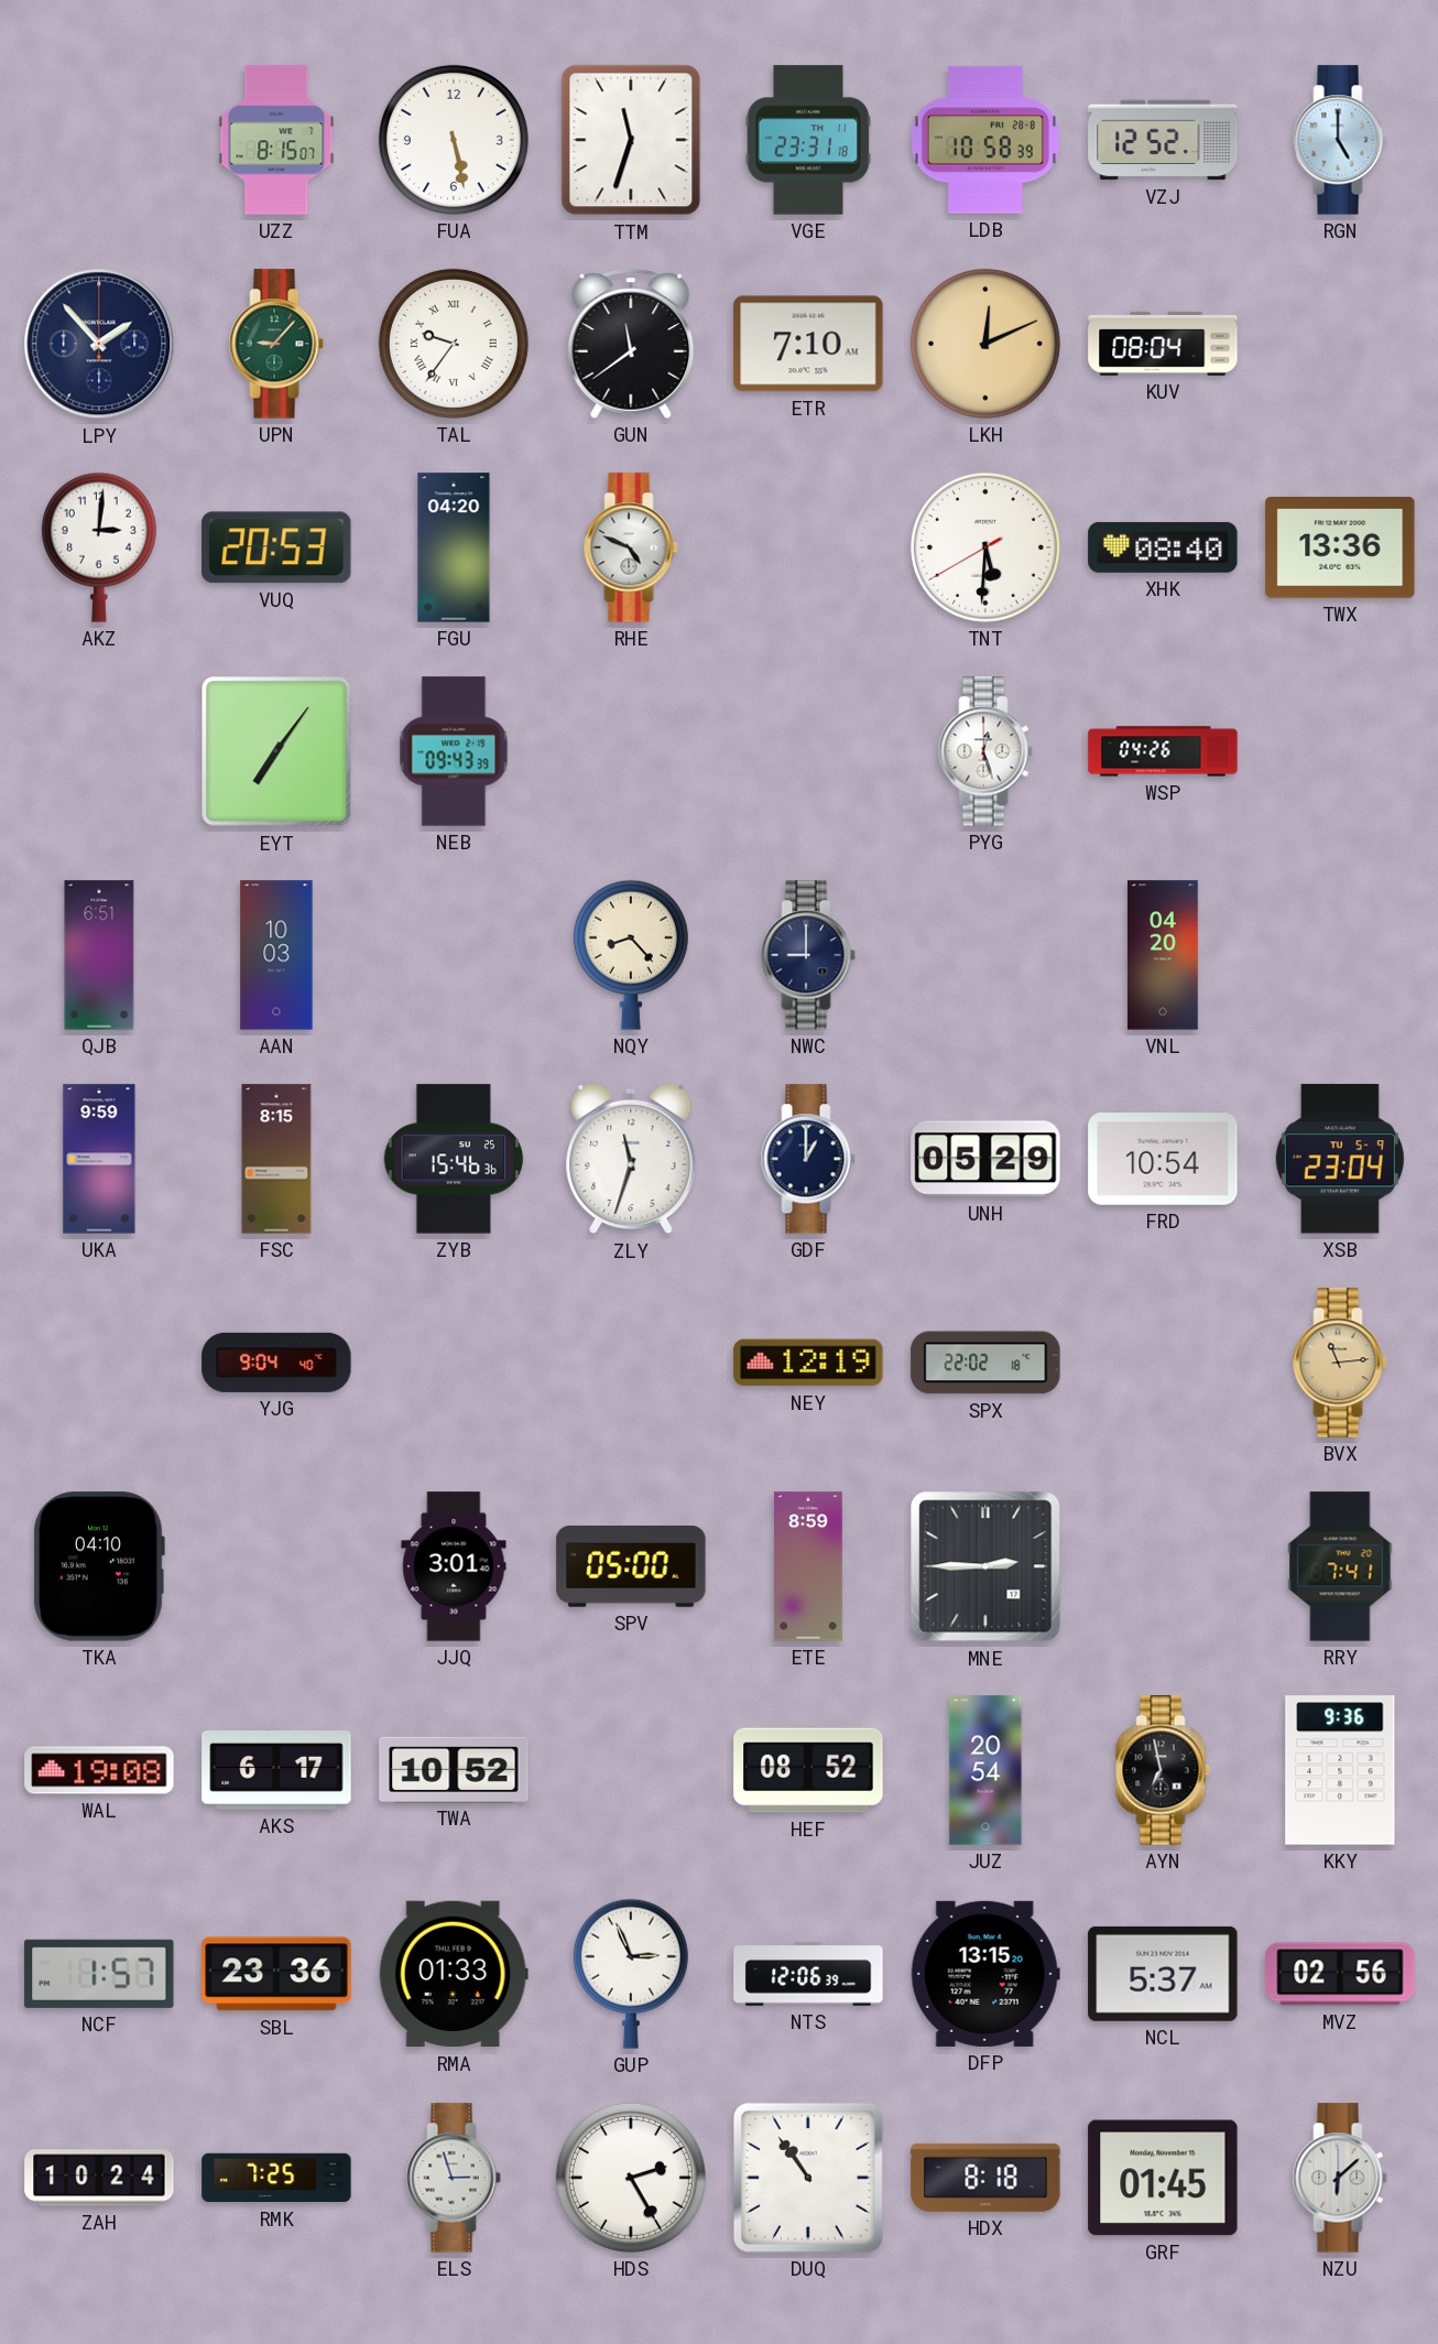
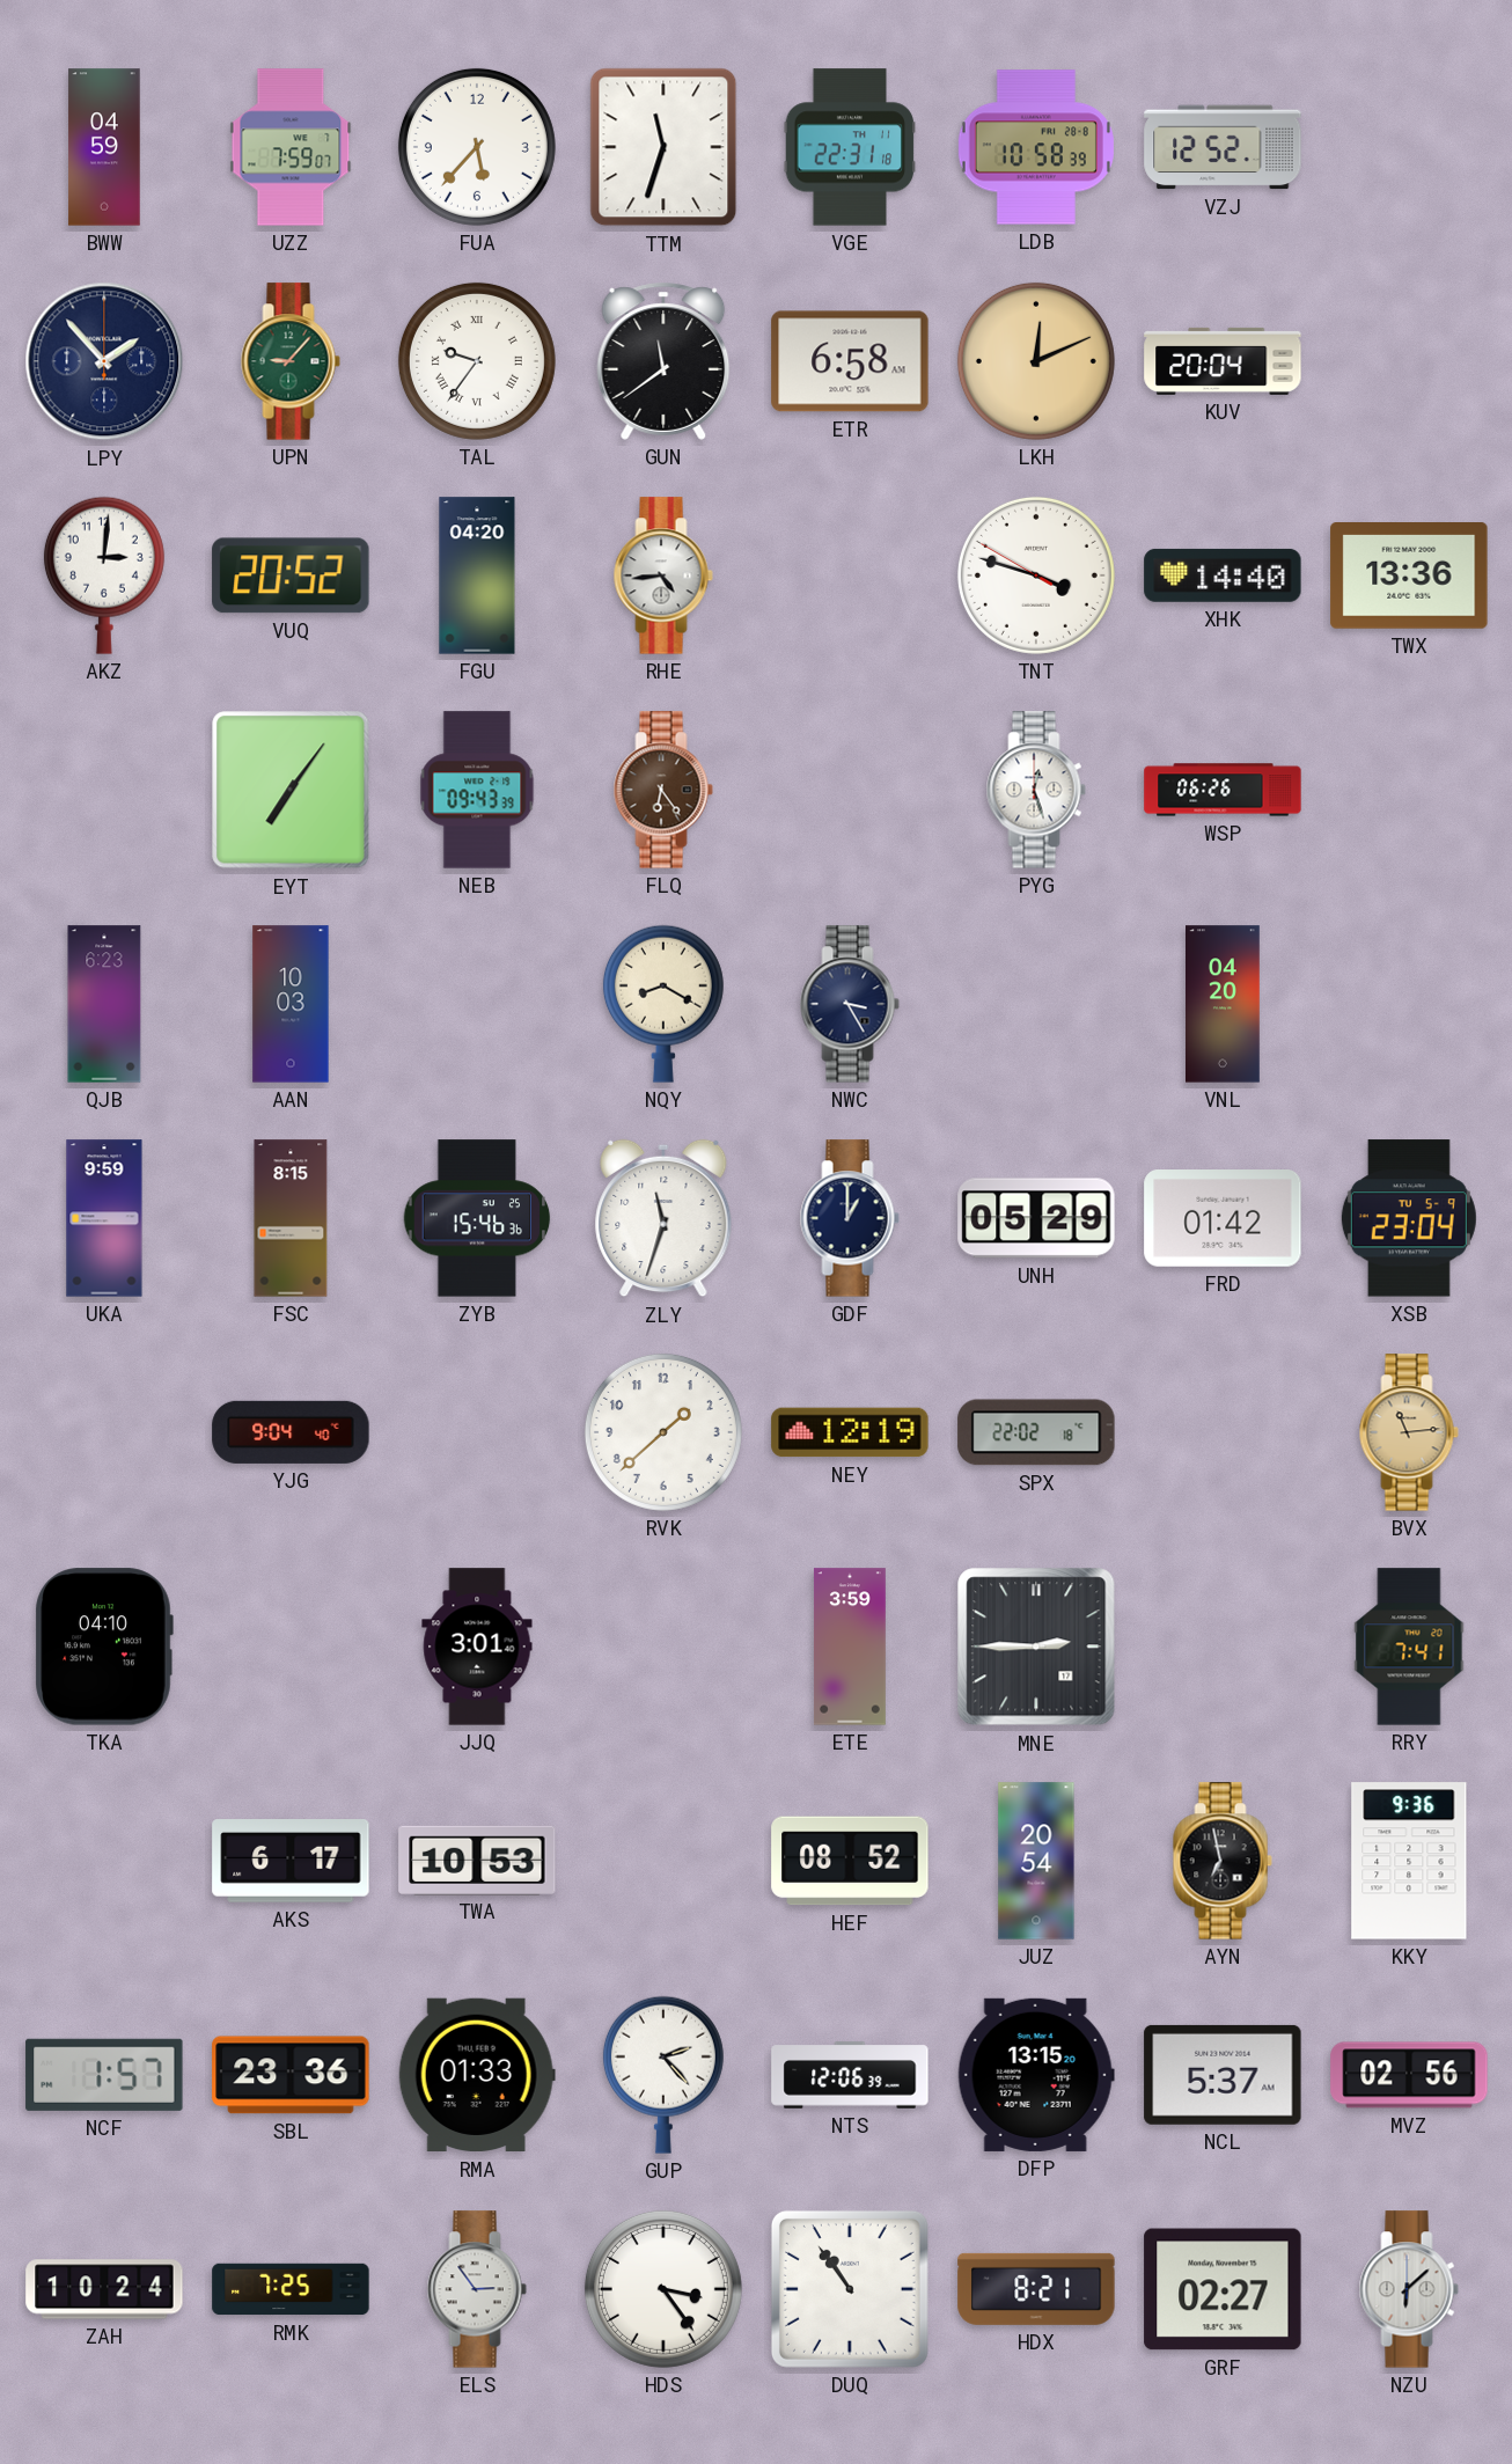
BWW: none -> 04:59 (104, 147)
UZZ: 8:15 -> 7:59 (291, 147)
FUA: 5:28 -> 5:37 (477, 147)
VGE: 23:31 -> 22:31 (850, 147)
RGN: 5:00 -> none (1340, 140)
ETR: 7:10 -> 6:58 (850, 361)
KUV: 08:04 -> 20:04 (1223, 361)
VUQ: 20:53 -> 20:52 (291, 575)
RHE: 4:49 -> 4:44 (663, 575)
TNT: 5:30 -> 3:47 (1036, 575)
XHK: 08:40 -> 14:40 (1223, 575)
FLQ: none -> 6:24 (663, 790)
WSP: 04:26 -> 06:26 (1223, 790)
QJB: 6:51 -> 6:23 (104, 1004)
NQY: 8:23 -> 8:20 (663, 1004)
NWC: 9:00 -> 3:25 (850, 1004)
FRD: 10:54 -> 01:42 (1223, 1219)
RVK: none -> 1:38 (663, 1432)
SPV: 05:00 -> none (631, 1566)
ETE: 8:59 -> 3:59 (850, 1647)
WAL: 19:08 -> none (99, 1770)
TWA: 10:52 -> 10:53 (477, 1860)
GUP: 2:56 -> 2:23 (663, 2075)
ELS: 2:57 -> 2:54 (477, 2289)
HDS: 2:25 -> 3:24 (663, 2289)
HDX: 8:18 -> 8:21 (1036, 2289)
GRF: 01:45 -> 02:27 (1223, 2289)
